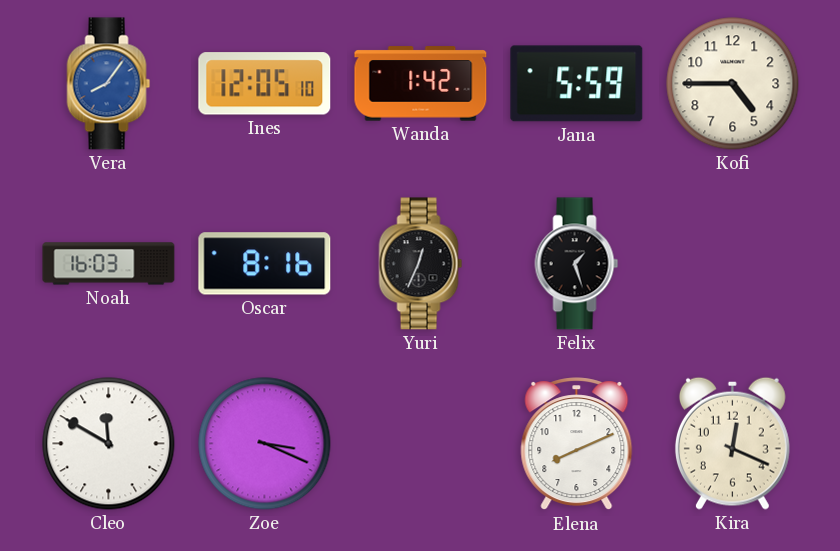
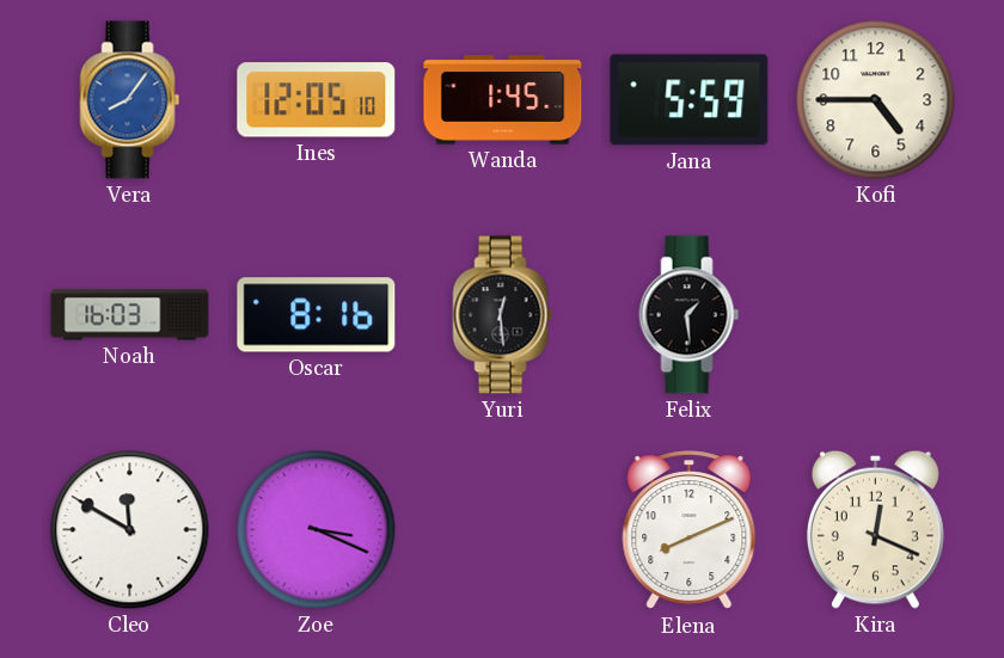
Wanda: 1:42 -> 1:45 (503, 100)
Yuri: 12:34 -> 12:29 (503, 315)
Felix: 1:27 -> 1:29 (690, 315)
